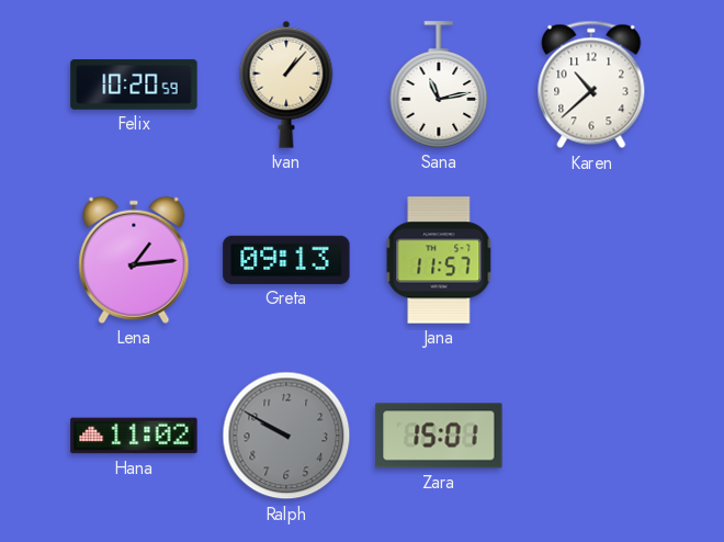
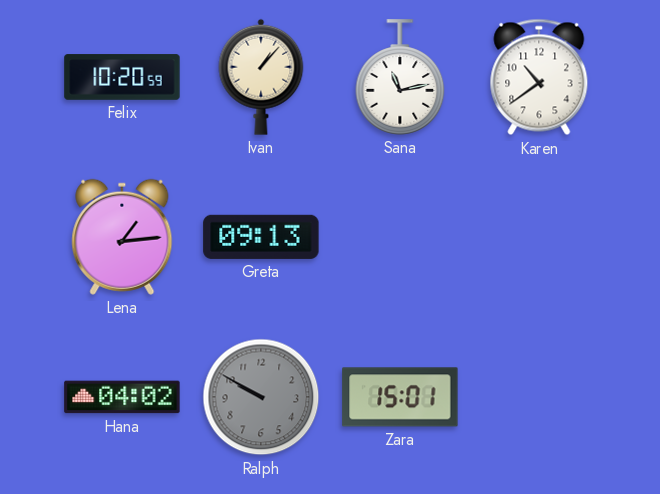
Karen: 10:38 -> 10:39 (539, 77)
Jana: 11:57 -> none (439, 260)
Hana: 11:02 -> 04:02 (122, 397)
